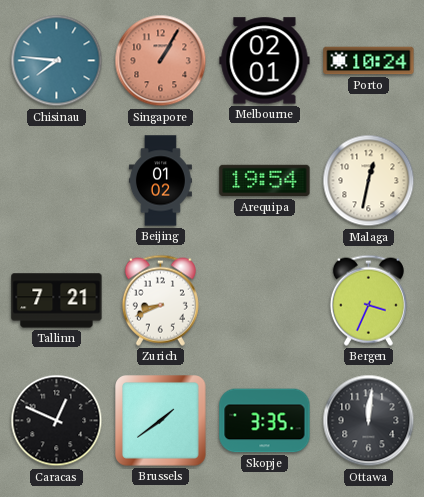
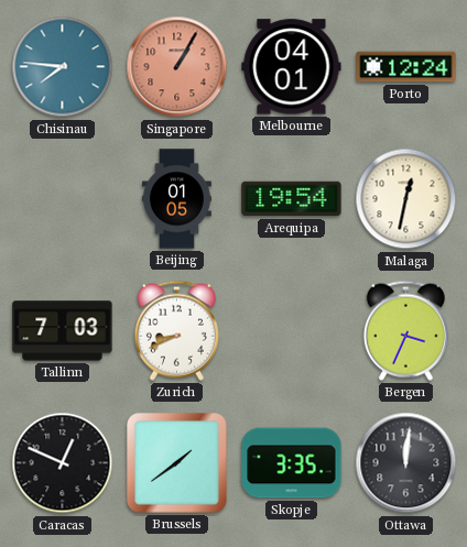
Melbourne: 02:01 -> 04:01 (292, 67)
Porto: 10:24 -> 12:24 (406, 67)
Beijing: 01:02 -> 01:05 (176, 199)
Tallinn: 7:21 -> 7:03 (63, 331)
